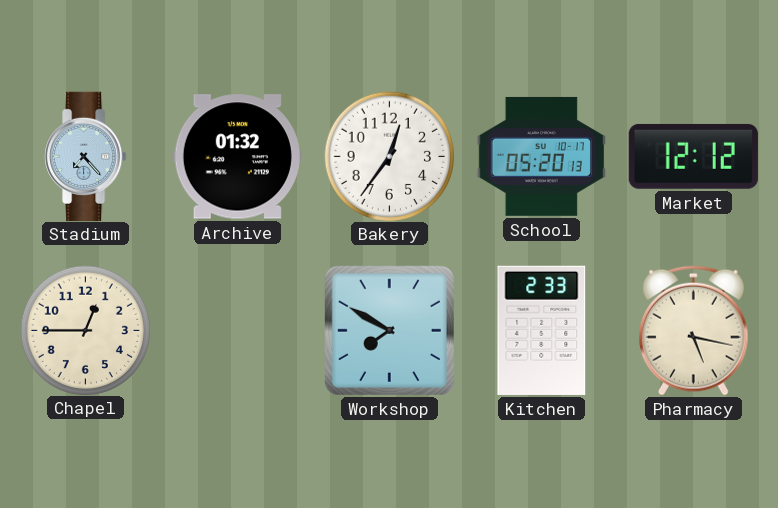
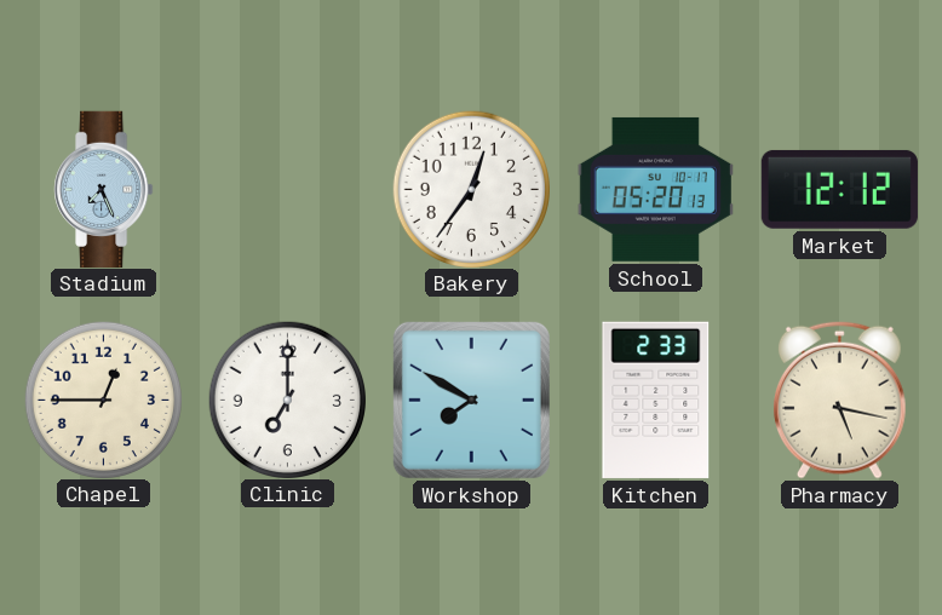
Stadium: 7:23 -> 7:26 (104, 189)
Archive: 01:32 -> none (237, 157)
Clinic: none -> 7:00 (287, 400)
